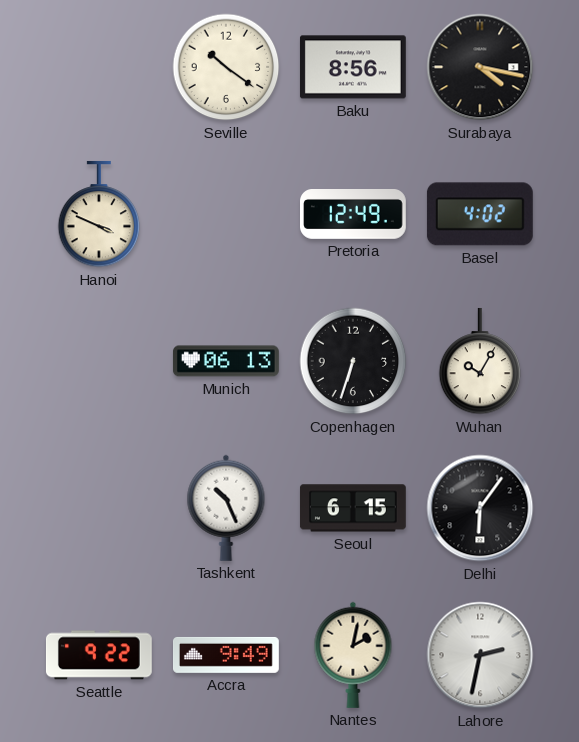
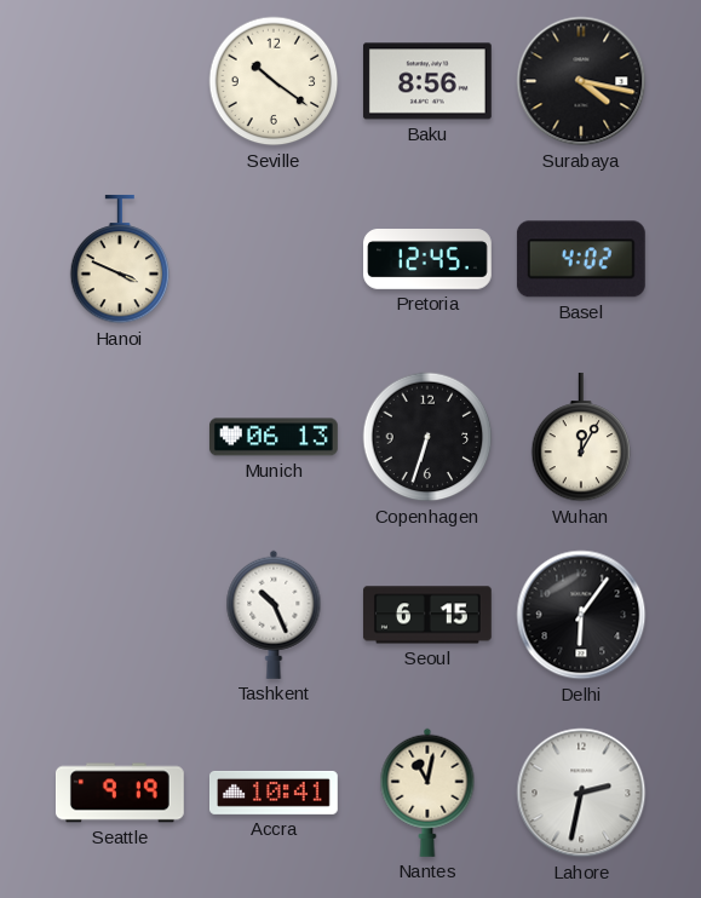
Pretoria: 12:49 -> 12:45 (429, 260)
Wuhan: 10:05 -> 12:05 (581, 437)
Seattle: 9:22 -> 9:19 (120, 793)
Accra: 9:49 -> 10:41 (275, 793)
Nantes: 2:02 -> 11:02 (427, 793)
